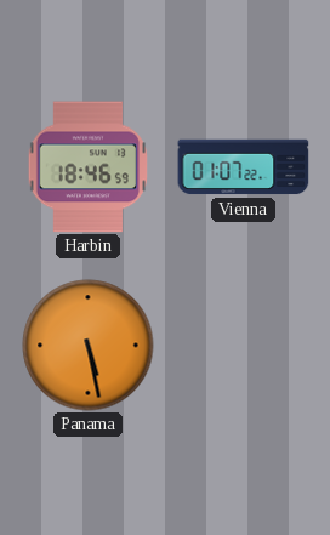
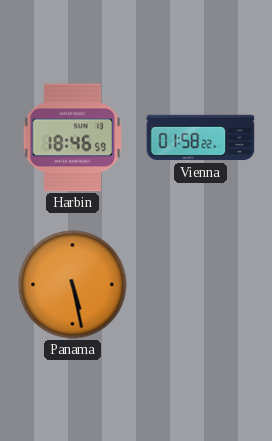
Vienna: 01:07 -> 01:58 (201, 138)
